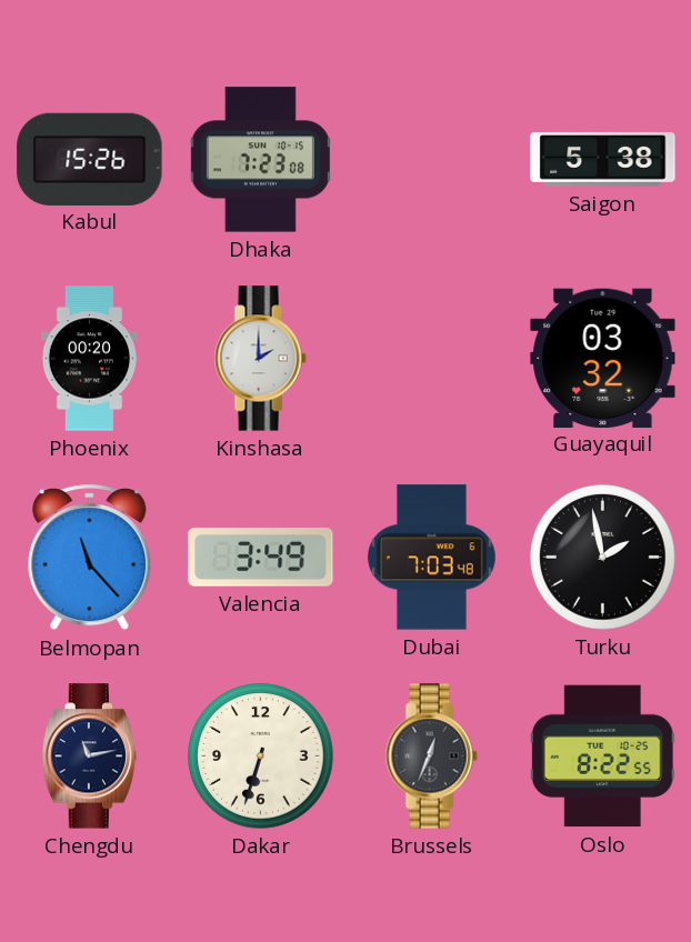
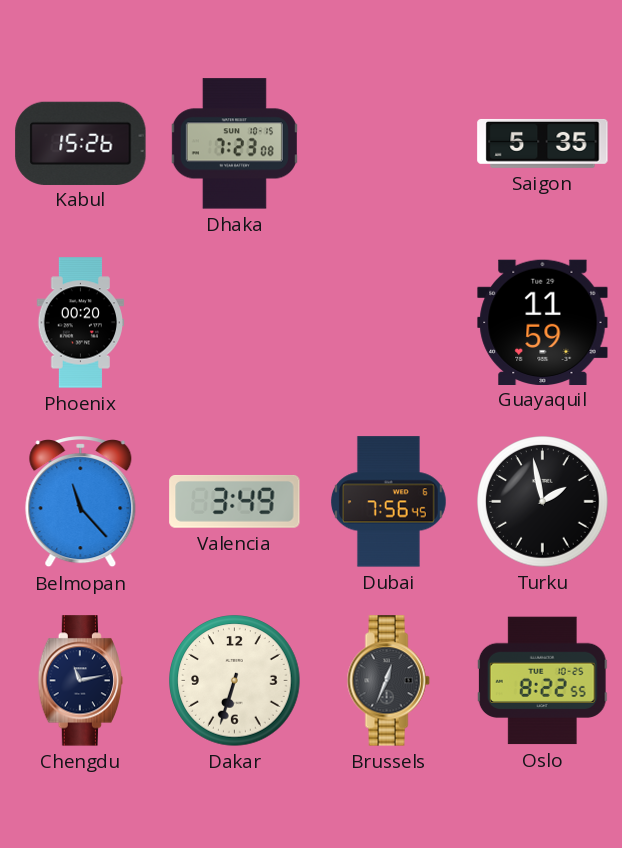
Saigon: 5:38 -> 5:35 (543, 143)
Kinshasa: 2:00 -> none (260, 359)
Guayaquil: 03:32 -> 11:59 (543, 322)
Dubai: 7:03 -> 7:56 (389, 502)
